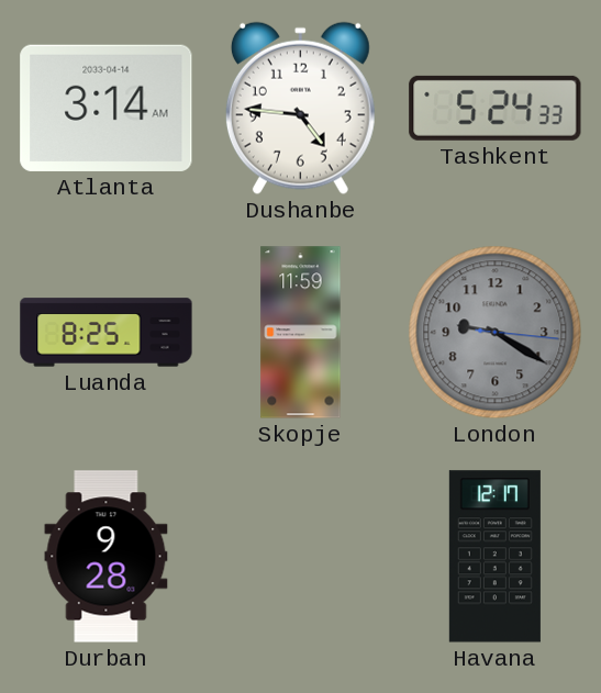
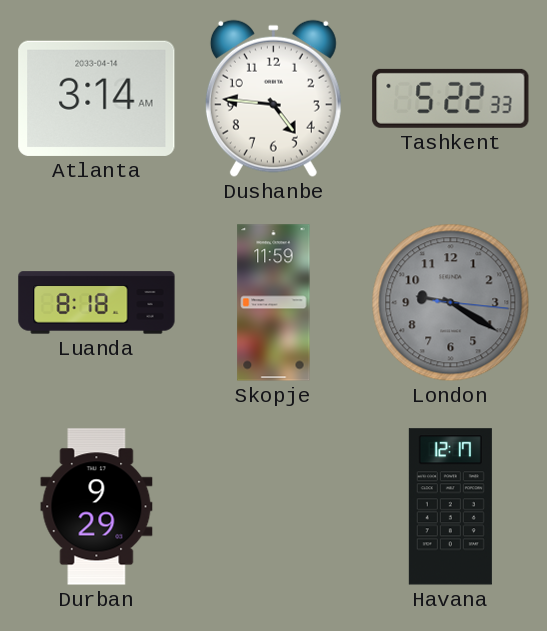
Tashkent: 5:24 -> 5:22 (451, 98)
Luanda: 8:25 -> 8:18 (97, 303)
Durban: 9:28 -> 9:29 (97, 507)
